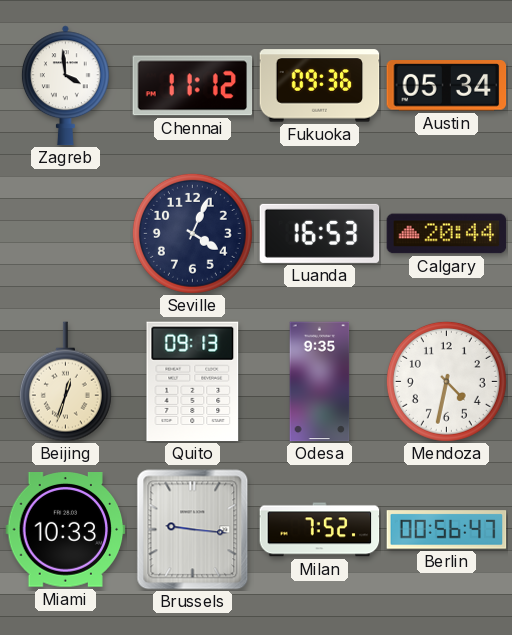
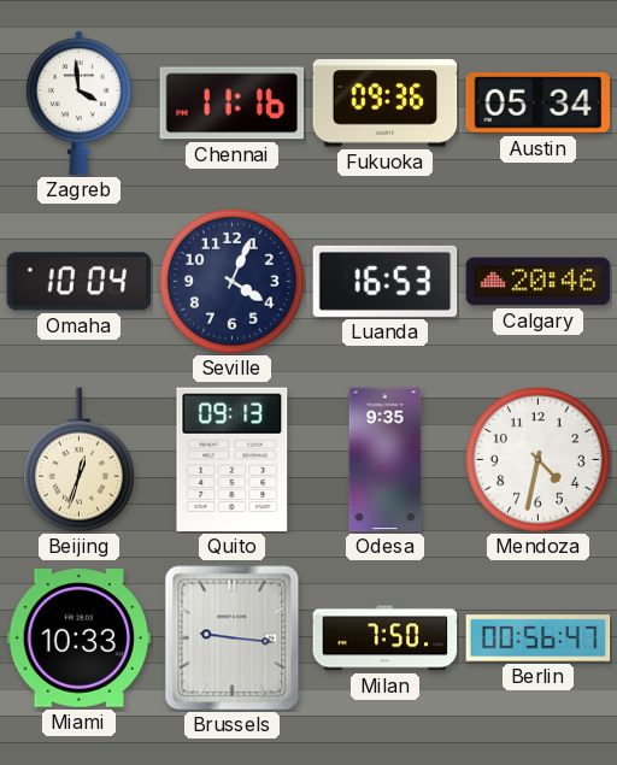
Chennai: 11:12 -> 11:16 (233, 104)
Omaha: none -> 10:04 (80, 282)
Calgary: 20:44 -> 20:46 (539, 282)
Milan: 7:52 -> 7:50 (386, 639)
